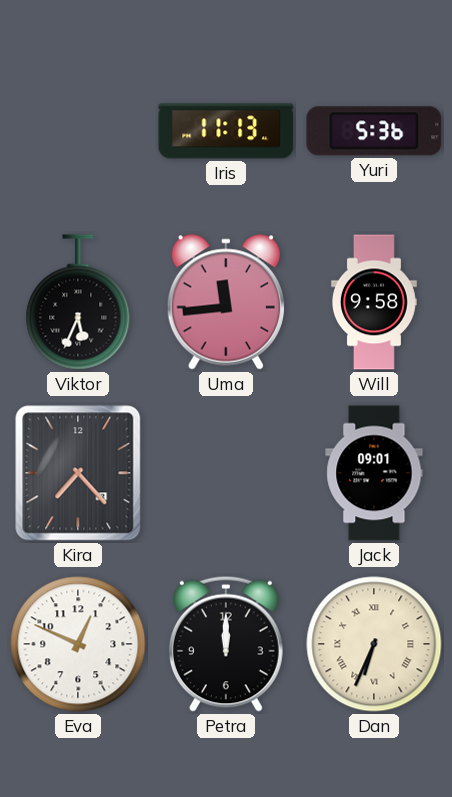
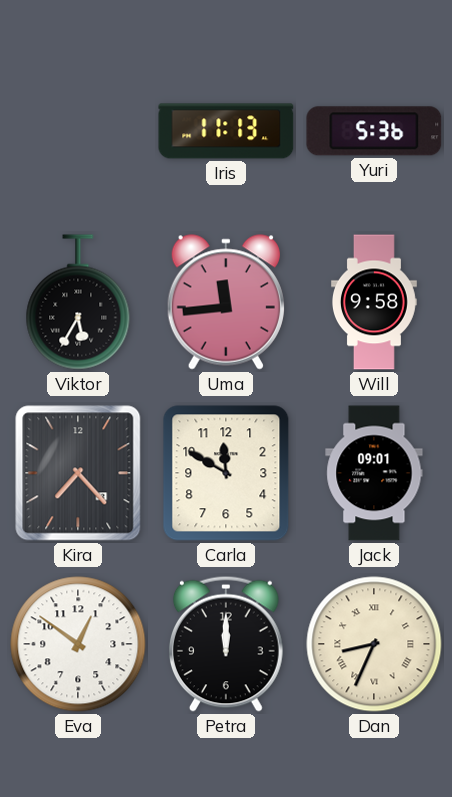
Viktor: 5:34 -> 5:35 (78, 302)
Carla: none -> 11:50 (226, 473)
Eva: 12:49 -> 12:51 (78, 644)
Dan: 6:34 -> 8:34 (374, 644)
